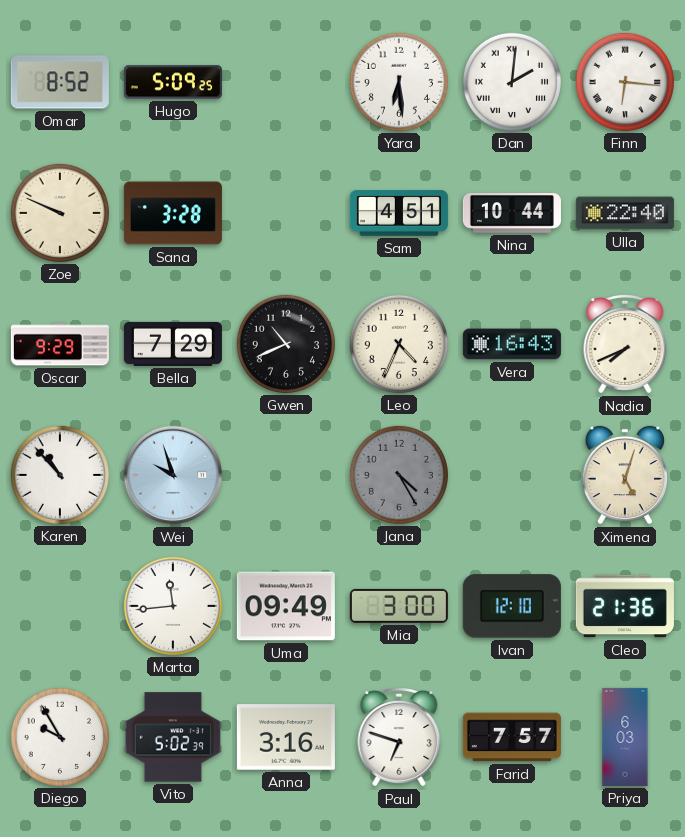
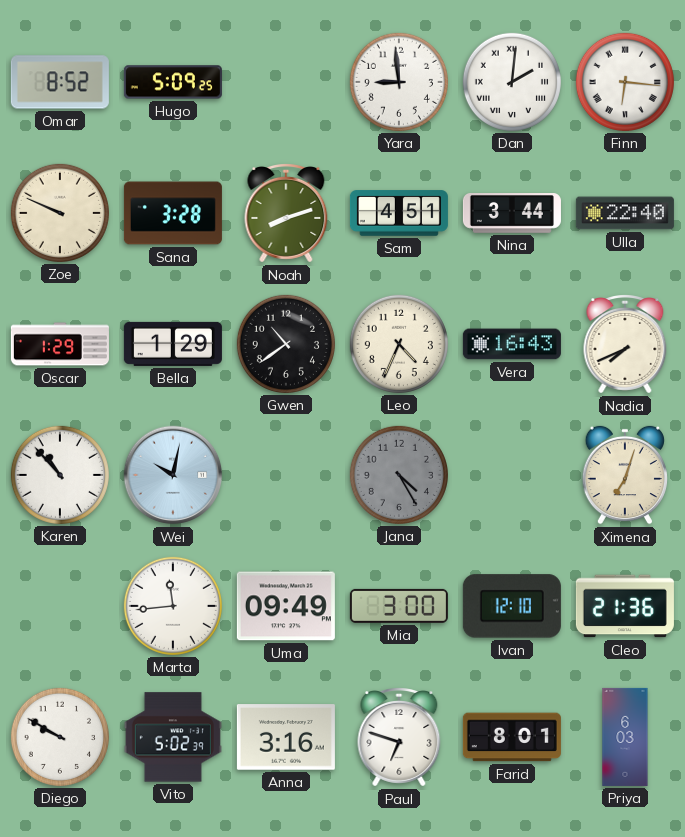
Yara: 6:29 -> 8:59 (399, 82)
Noah: none -> 8:12 (286, 214)
Nina: 10:44 -> 3:44 (512, 213)
Oscar: 9:29 -> 1:29 (60, 344)
Bella: 7:29 -> 1:29 (173, 344)
Gwen: 10:41 -> 10:39 (286, 344)
Wei: 9:57 -> 10:02 (173, 475)
Ximena: 5:03 -> 7:03 (624, 475)
Diego: 9:55 -> 9:50 (60, 737)
Farid: 7:57 -> 8:01 (512, 737)
